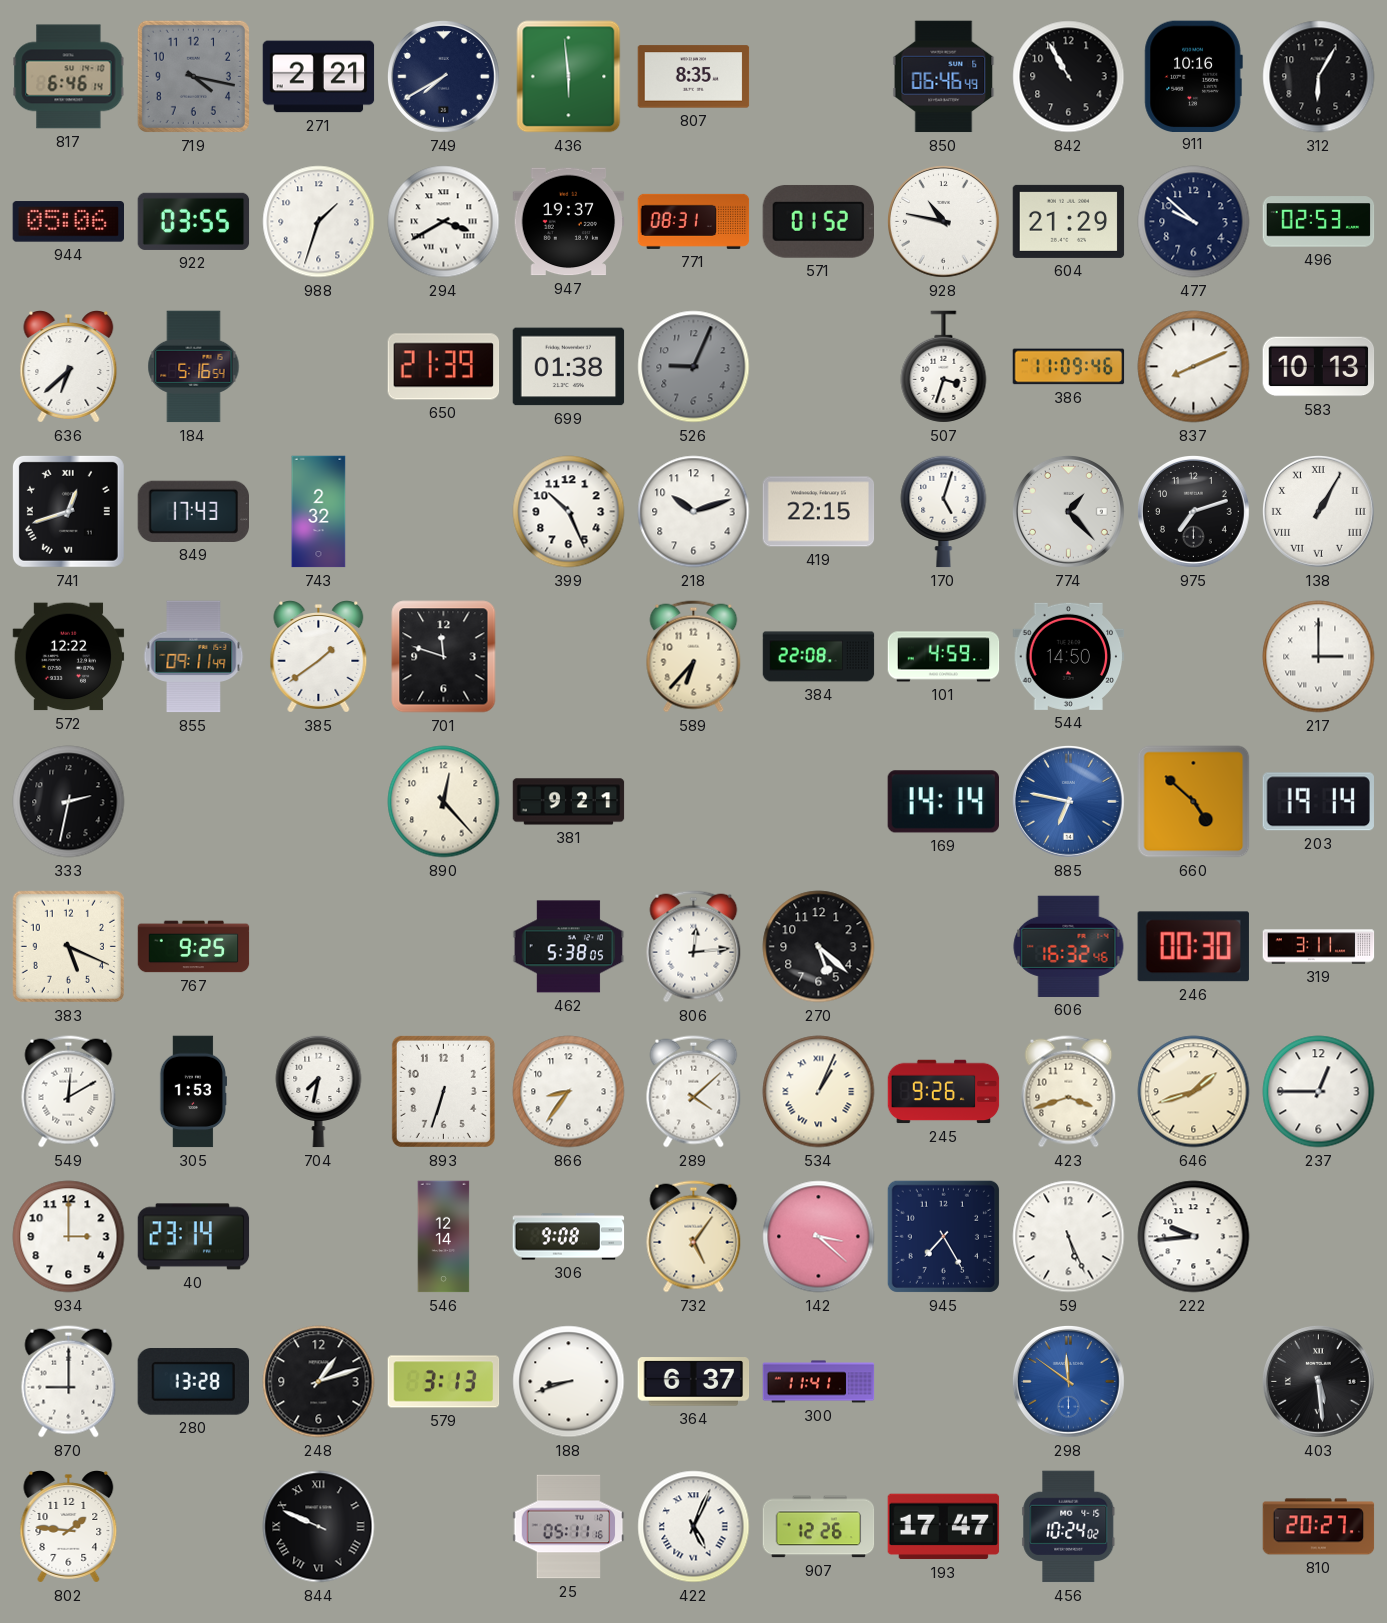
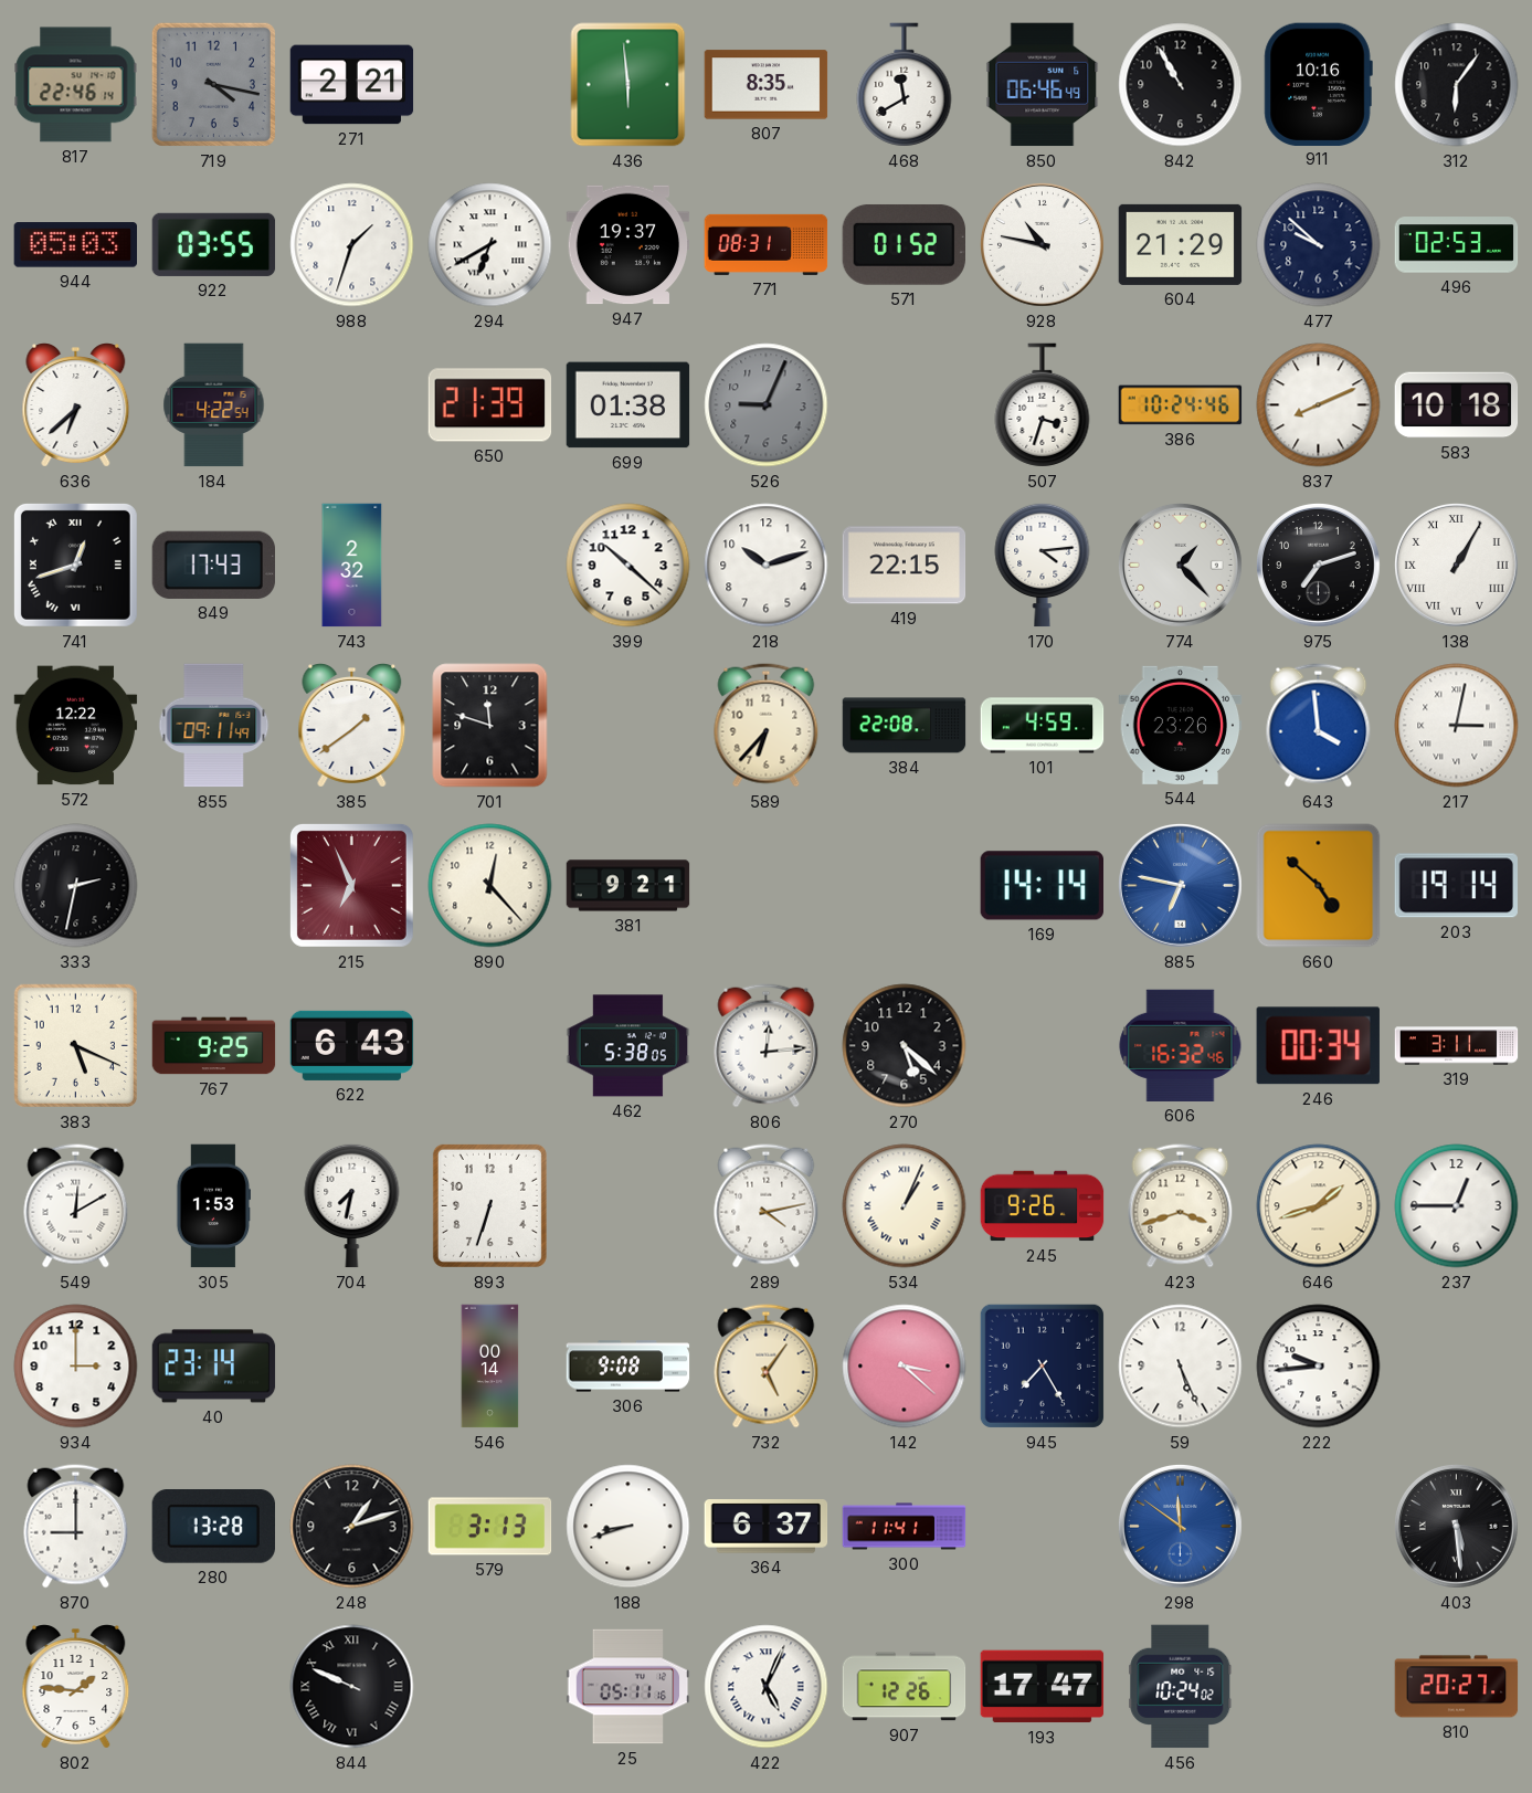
817: 6:46 -> 22:46 (76, 85)
749: 7:40 -> none (444, 77)
468: none -> 11:40 (905, 85)
312: 6:05 -> 6:06 (1457, 85)
944: 05:06 -> 05:03 (75, 245)
294: 3:40 -> 6:40 (490, 245)
184: 5:16 -> 4:22 (214, 405)
386: 11:09 -> 10:24 (1181, 405)
583: 10:13 -> 10:18 (1457, 405)
399: 10:26 -> 10:22 (628, 566)
170: 5:03 -> 4:14 (1043, 565)
544: 14:50 -> 23:26 (1181, 725)
643: none -> 3:59 (1319, 726)
217: 3:00 -> 3:02 (1457, 726)
215: none -> 6:56 (351, 885)
622: none -> 6:43 (352, 1045)
246: 00:30 -> 00:34 (1318, 1046)
866: 8:36 -> none (569, 1092)
289: 4:08 -> 4:13 (767, 1206)
546: 12:14 -> 00:14 (490, 1367)
